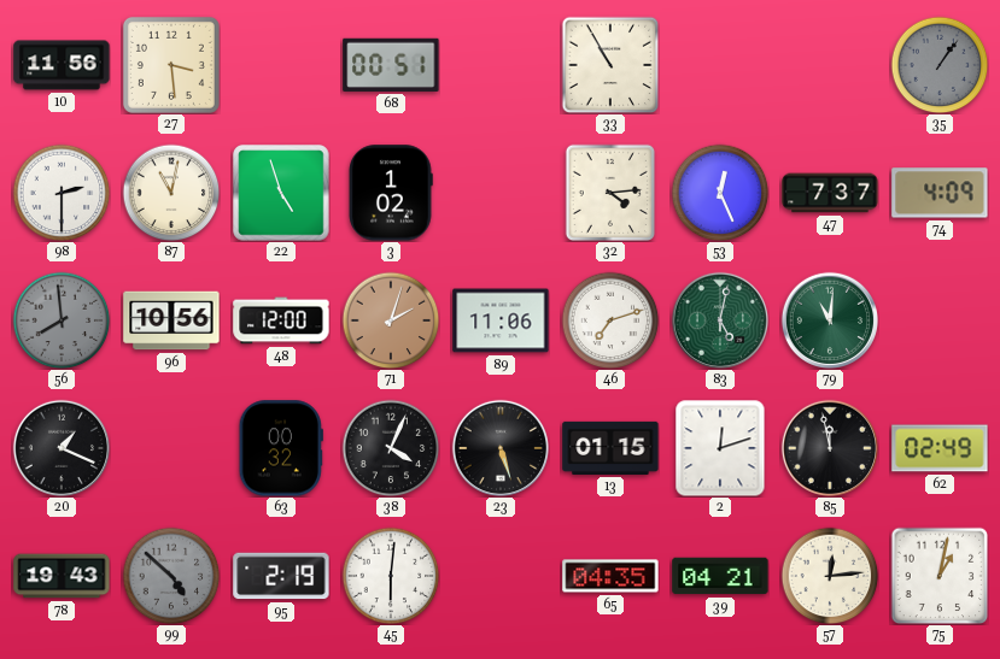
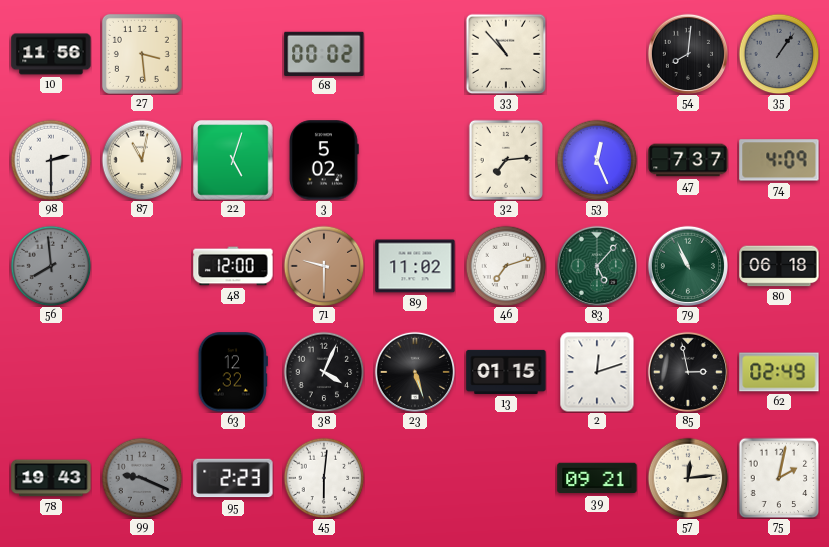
68: 00:51 -> 00:02 (324, 54)
33: 10:55 -> 10:53 (506, 54)
54: none -> 8:01 (687, 53)
22: 4:57 -> 5:03 (233, 160)
3: 1:02 -> 5:02 (324, 160)
32: 4:14 -> 7:14 (505, 159)
96: 10:56 -> none (171, 320)
71: 2:03 -> 9:30 (324, 266)
89: 11:06 -> 11:02 (415, 266)
83: 5:02 -> 5:07 (596, 265)
79: 11:01 -> 10:56 (687, 265)
80: none -> 06:18 (779, 266)
20: 1:19 -> none (60, 447)
63: 00:32 -> 12:32 (233, 372)
85: 11:58 -> 2:58 (687, 371)
99: 4:52 -> 9:19 (142, 478)
95: 2:19 -> 2:23 (233, 478)
65: 04:35 -> none (610, 576)
39: 04:21 -> 09:21 (597, 478)
75: 1:02 -> 2:02 (779, 478)
